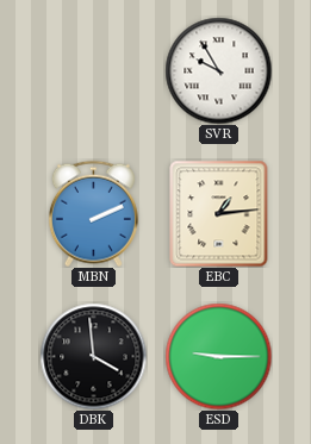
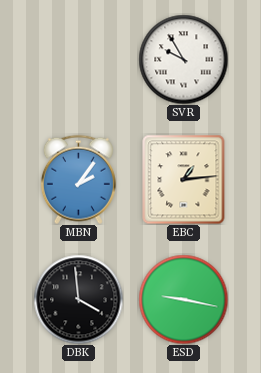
MBN: 2:11 -> 2:06 (78, 179)
ESD: 9:15 -> 9:17 (183, 299)
